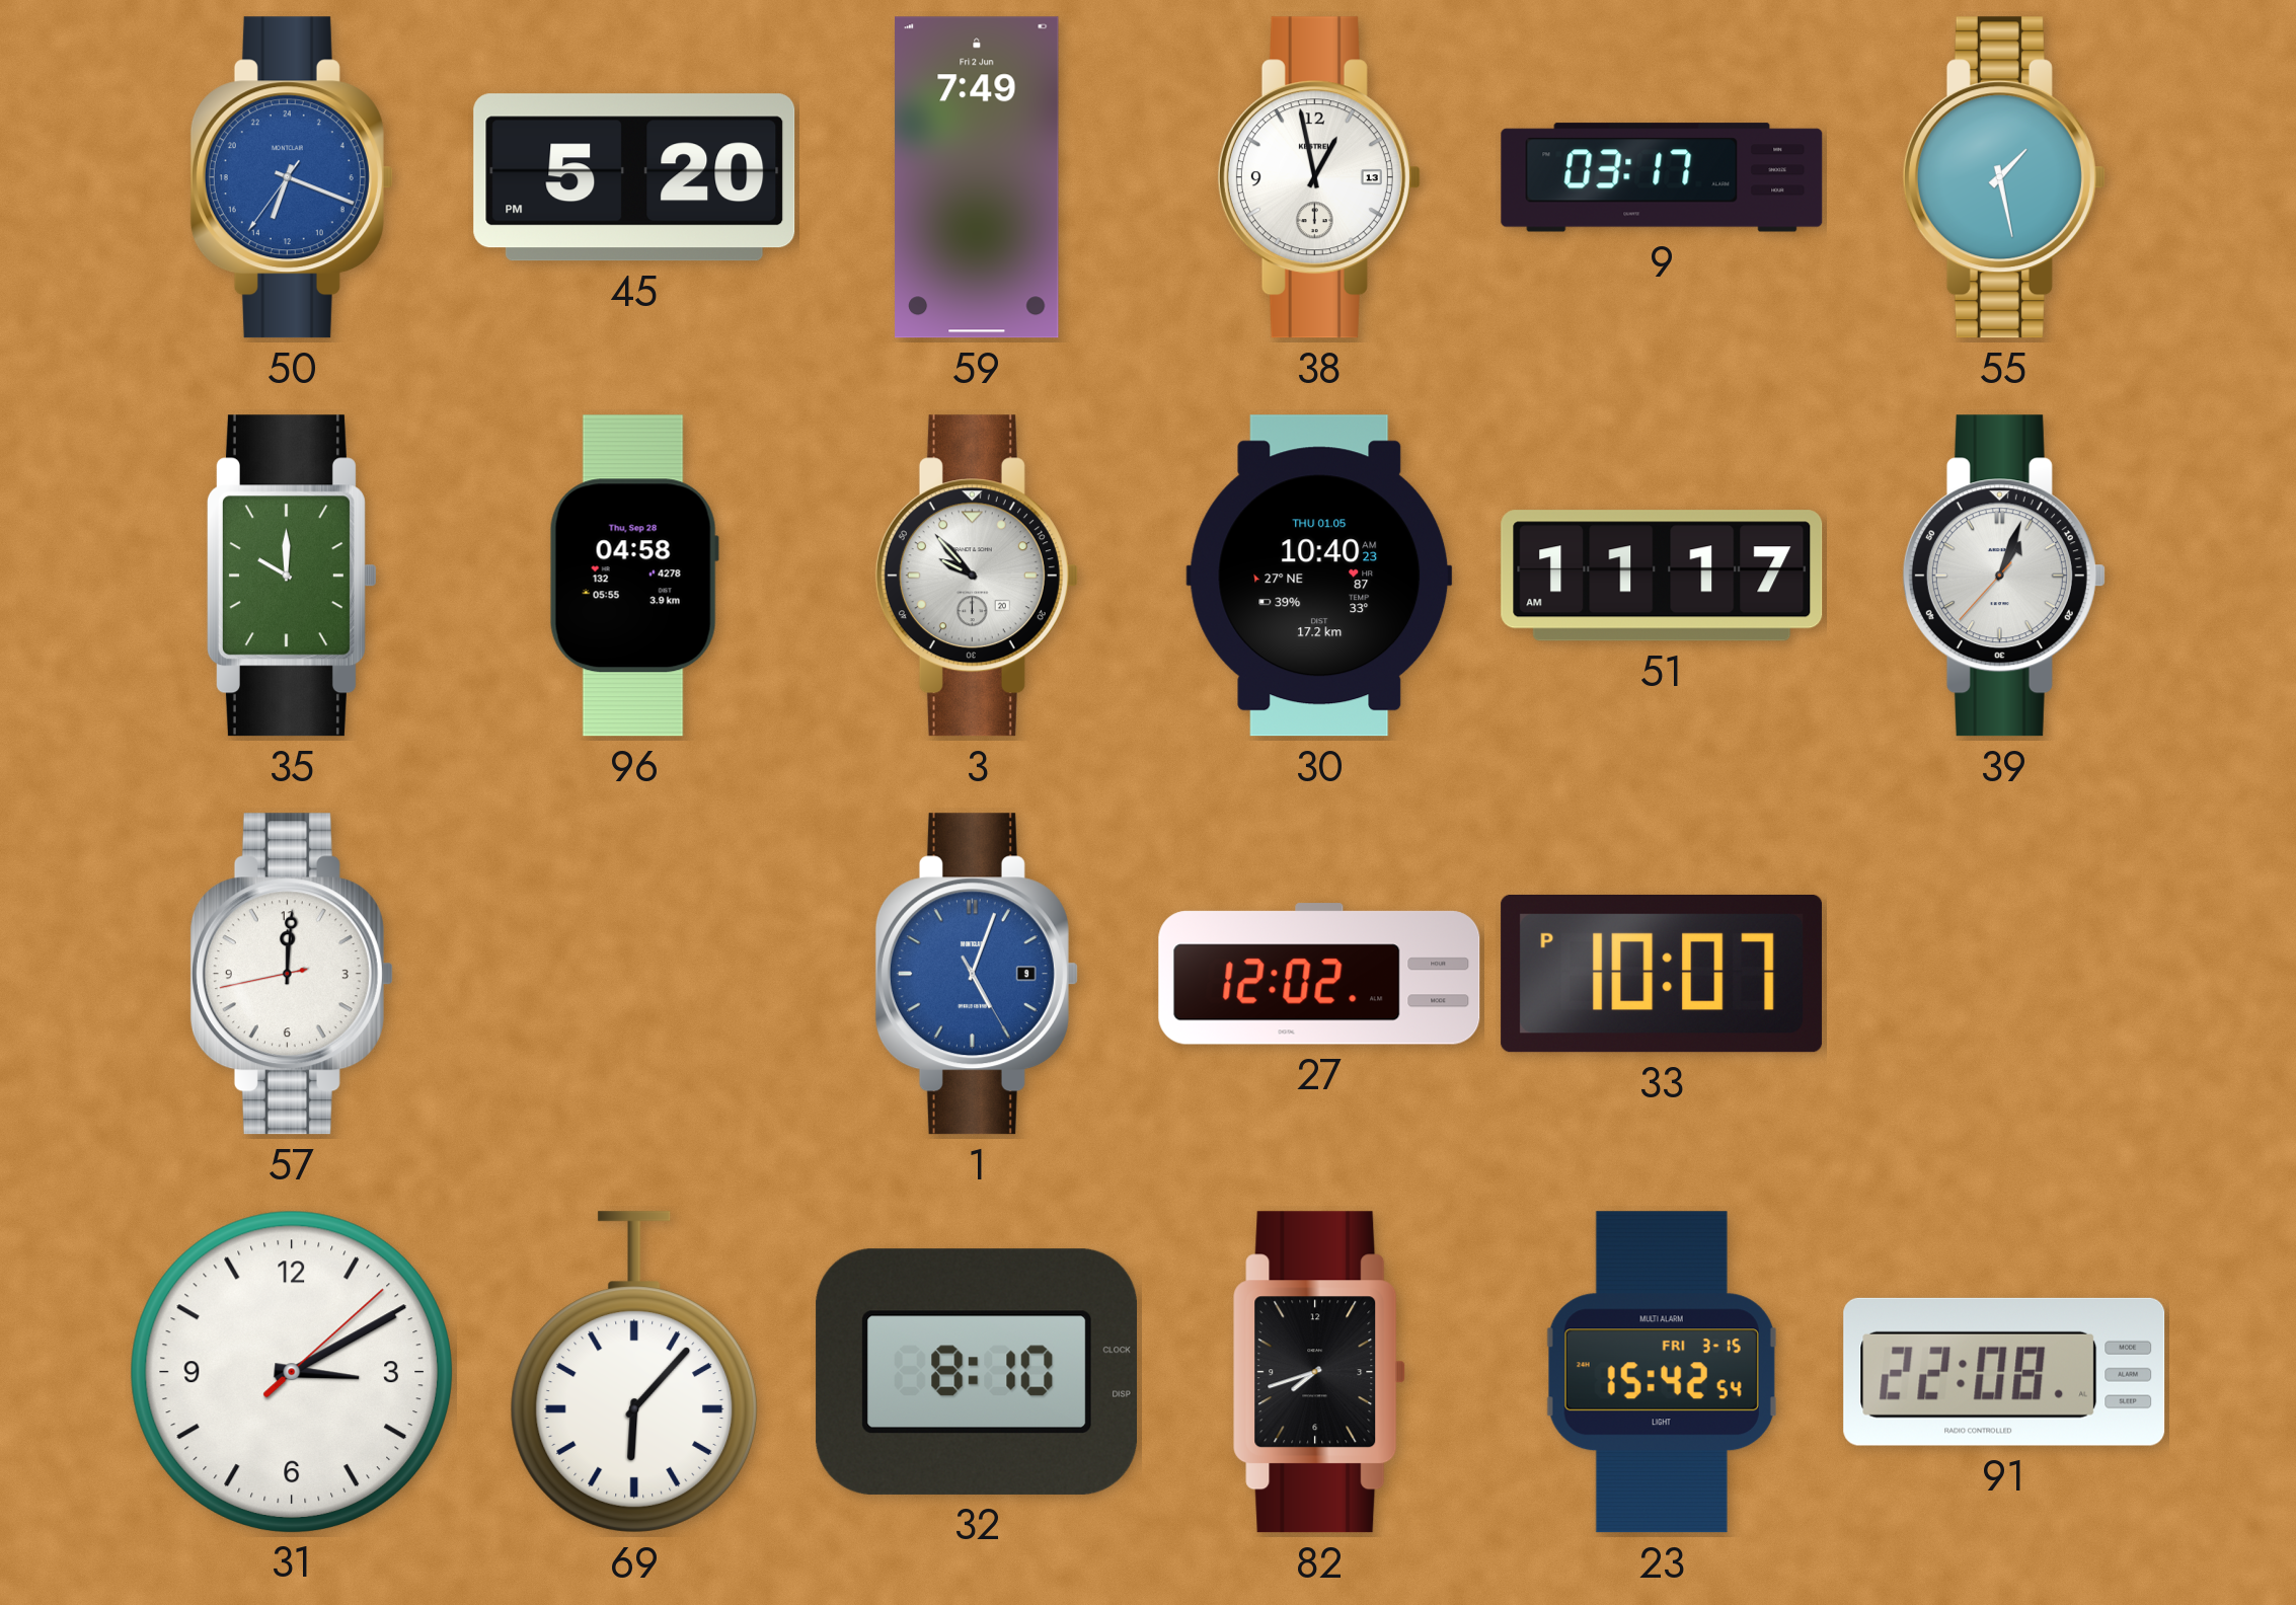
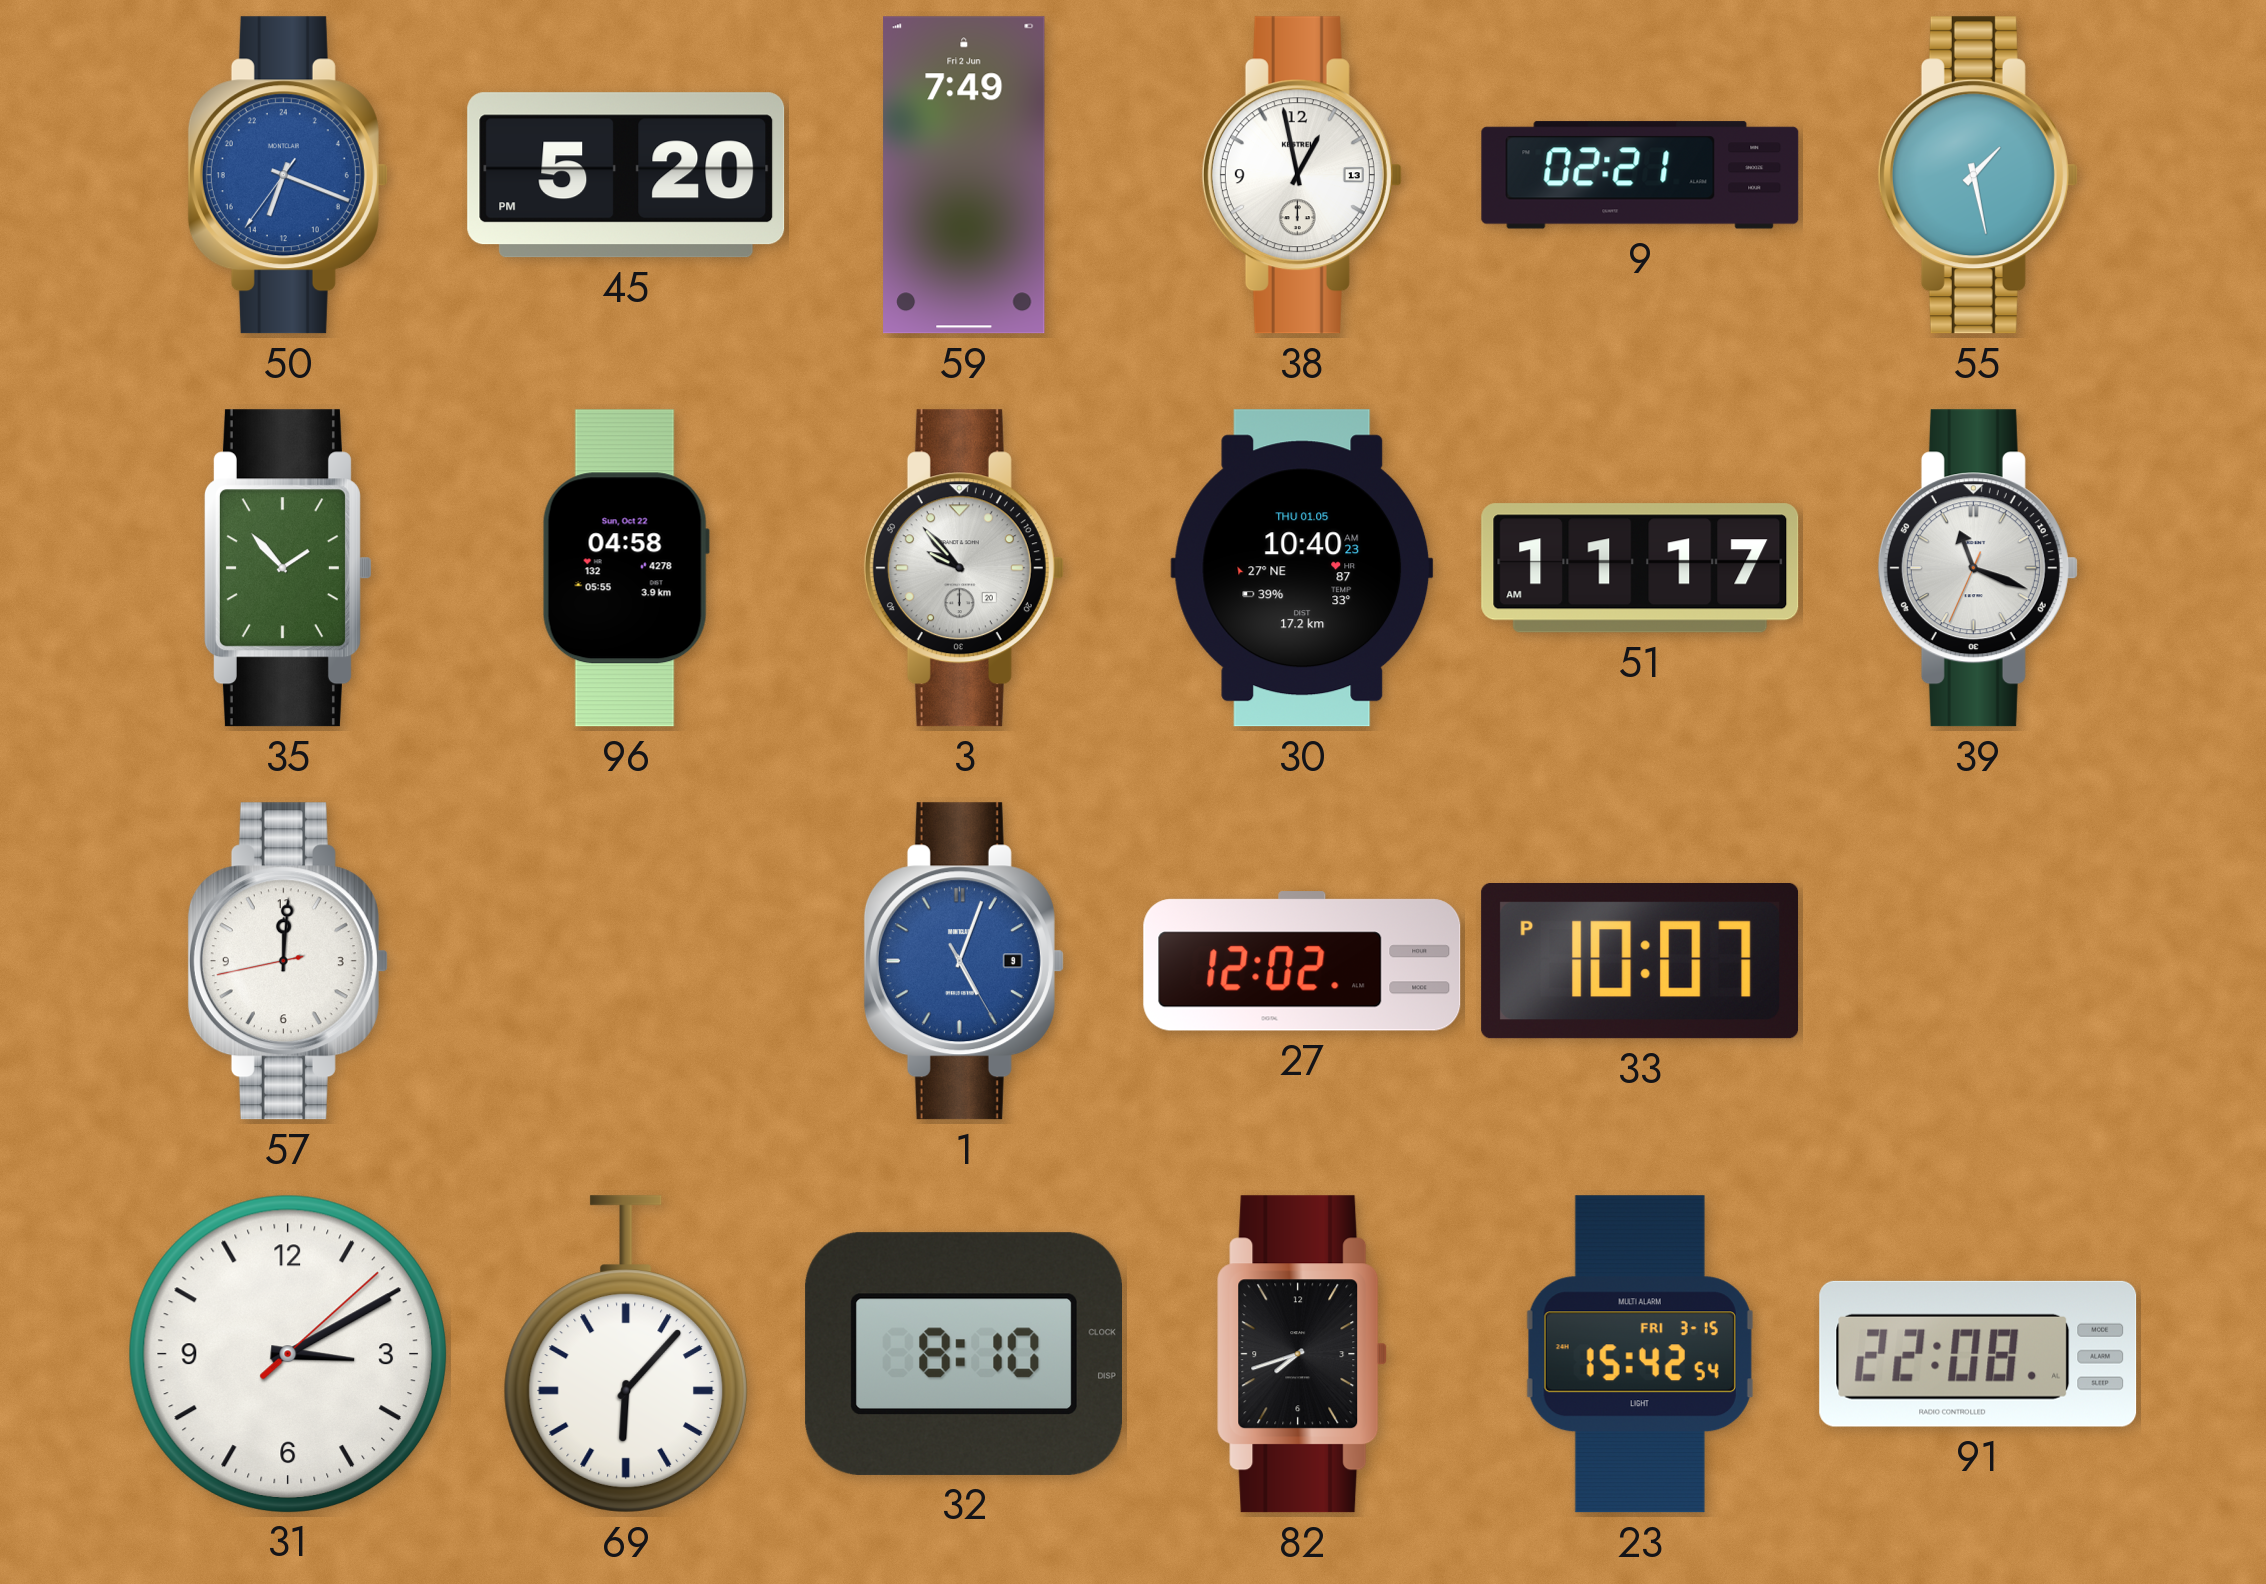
9: 03:17 -> 02:21 (1640, 175)
35: 10:00 -> 1:53 (288, 568)
96 date: Thu, Sep 28 -> Sun, Oct 22 (626, 568)
39: 1:03 -> 11:18 (1978, 568)
